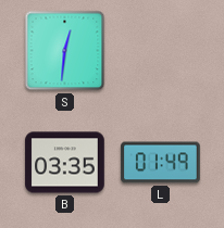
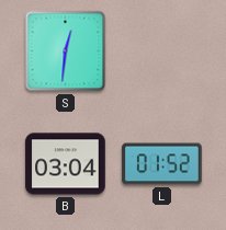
B: 03:35 -> 03:04 (66, 164)
L: 01:49 -> 01:52 (162, 164)
